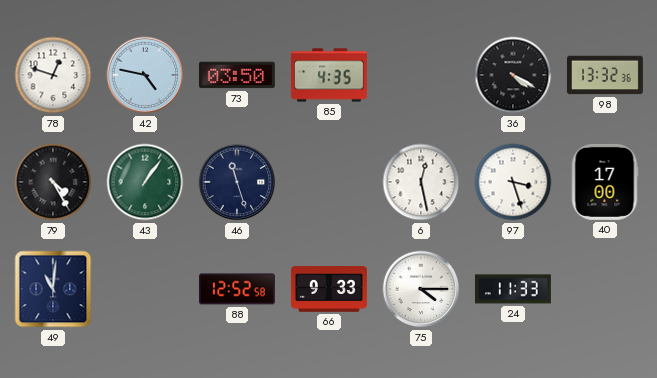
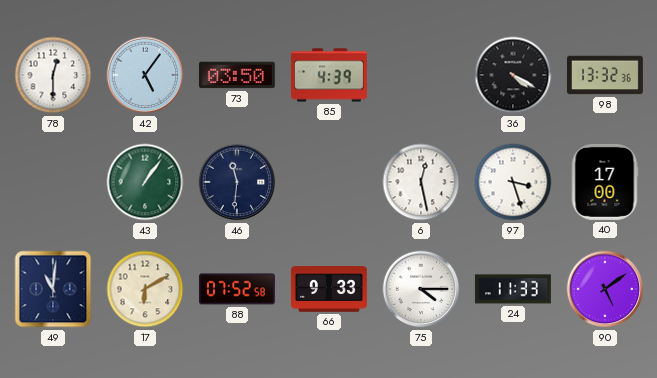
78: 12:48 -> 12:30 (53, 75)
42: 4:47 -> 5:06 (145, 75)
85: 4:35 -> 4:39 (329, 75)
79: 4:25 -> none (53, 182)
46: 11:27 -> 11:31 (237, 182)
17: none -> 6:10 (145, 289)
88: 12:52 -> 07:52 (237, 289)
90: none -> 5:09 (605, 289)
